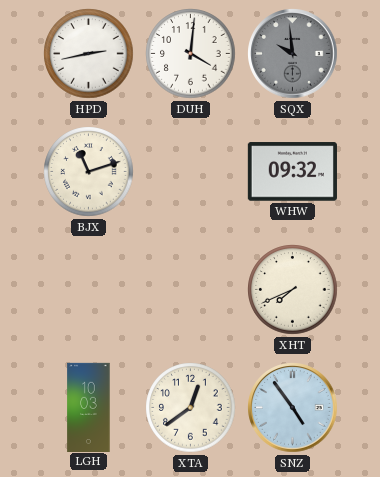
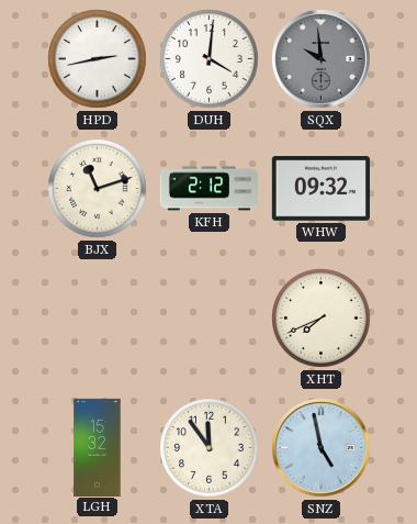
KFH: none -> 2:12 (208, 189)
LGH: 10:03 -> 15:32 (98, 447)
XTA: 12:39 -> 11:54 (210, 448)
SNZ: 4:54 -> 4:58 (322, 448)
